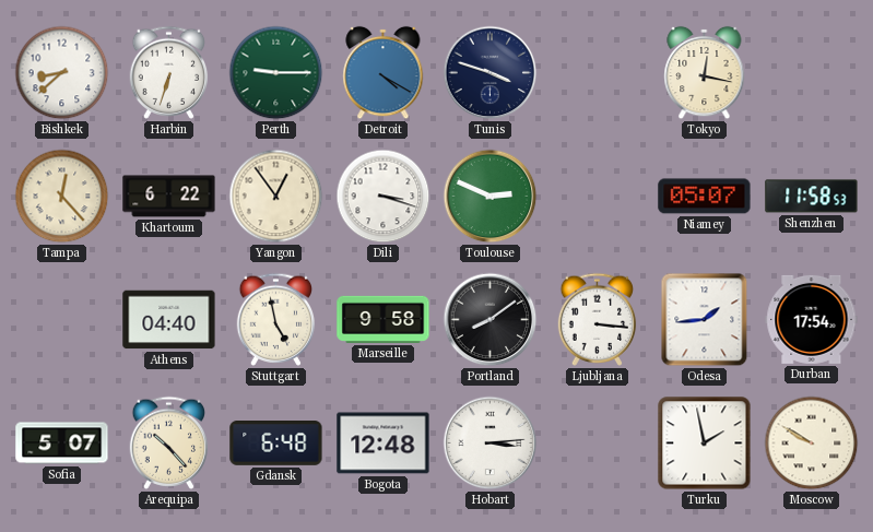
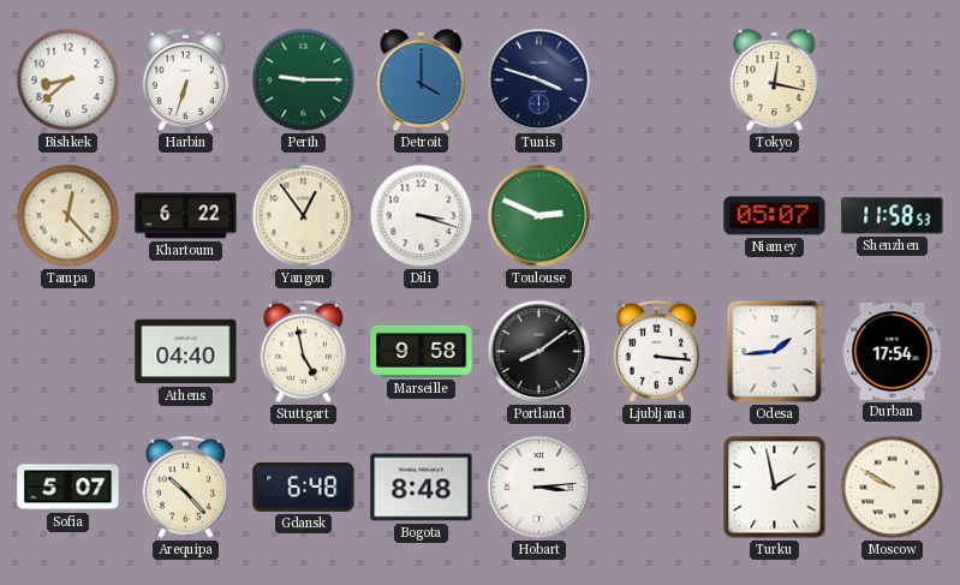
Detroit: 4:20 -> 4:00 (422, 80)
Bogota: 12:48 -> 8:48 (422, 488)
